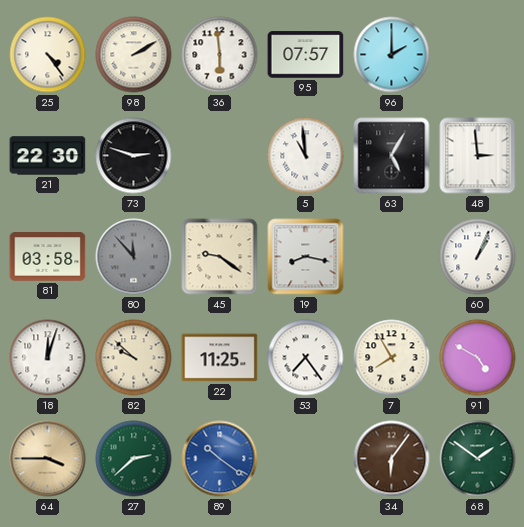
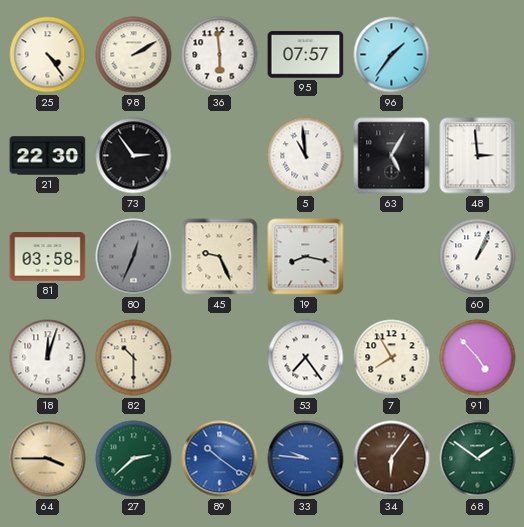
96: 2:00 -> 1:36 (392, 55)
73: 2:48 -> 2:54 (134, 156)
80: 11:53 -> 12:34 (134, 257)
45: 9:21 -> 9:26 (220, 257)
82: 9:52 -> 10:30 (134, 358)
22: 11:25 -> none (220, 358)
91: 4:50 -> 4:53 (478, 358)
33: none -> 9:46 (306, 459)
